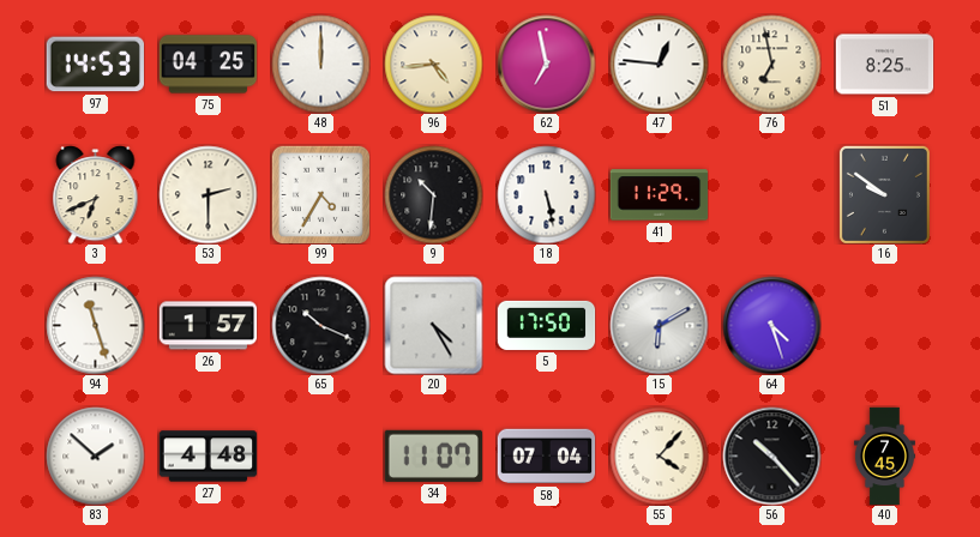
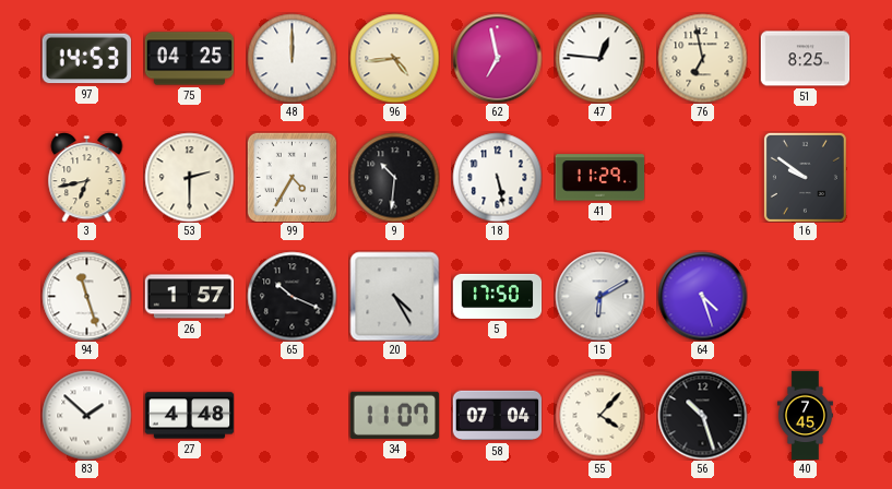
3: 6:41 -> 6:43 (87, 177)
56: 10:23 -> 10:27 (702, 415)
